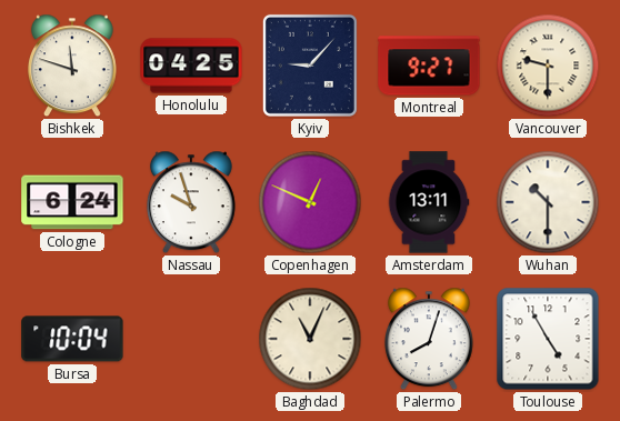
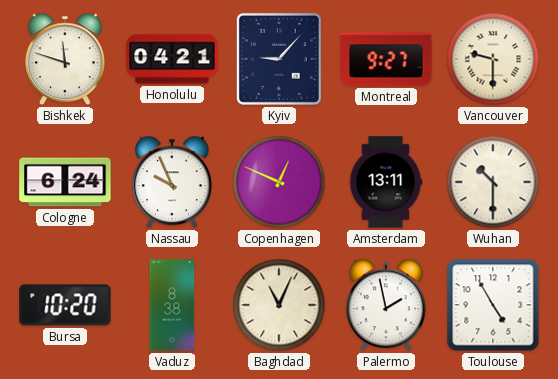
Honolulu: 04:25 -> 04:21 (172, 59)
Nassau: 9:57 -> 9:56 (172, 182)
Bursa: 10:04 -> 10:20 (65, 305)
Vaduz: none -> 8:38 (172, 305)
Palermo: 8:03 -> 1:58 (386, 305)
